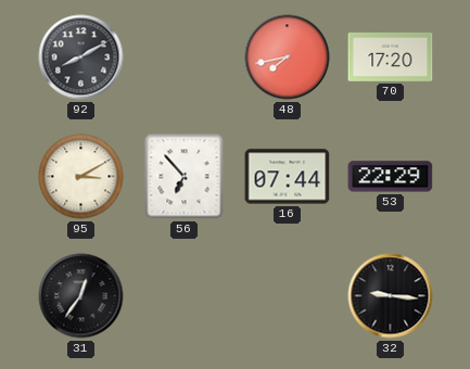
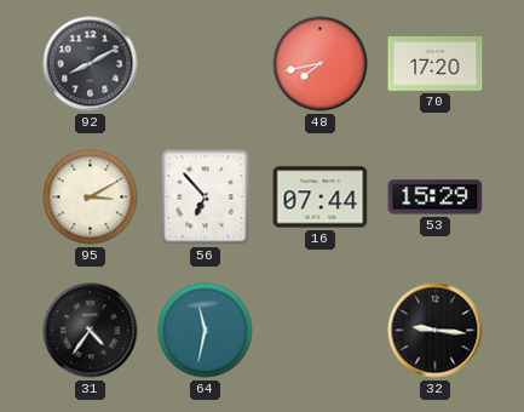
53: 22:29 -> 15:29 (436, 198)
31: 12:36 -> 4:36 (91, 331)
64: none -> 11:32 (206, 331)
